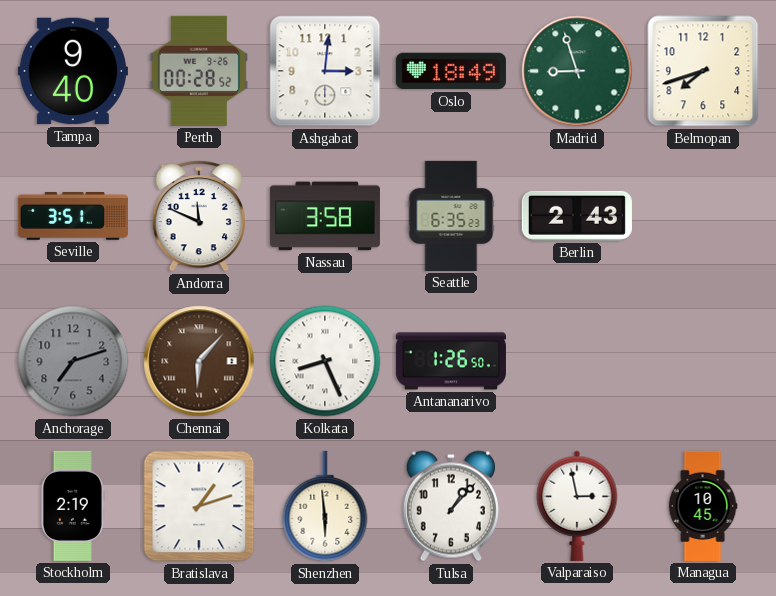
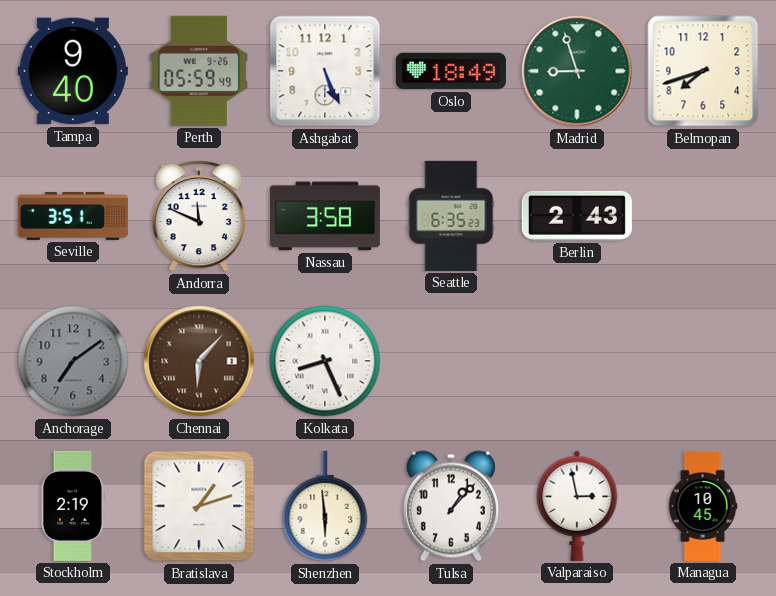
Perth: 00:28 -> 05:59 (199, 71)
Ashgabat: 3:01 -> 5:26 (325, 71)
Anchorage: 7:12 -> 7:09 (73, 361)
Antananarivo: 1:26 -> none (451, 361)
